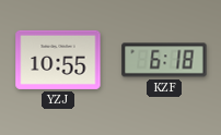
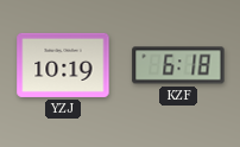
YZJ: 10:55 -> 10:19 (63, 65)
